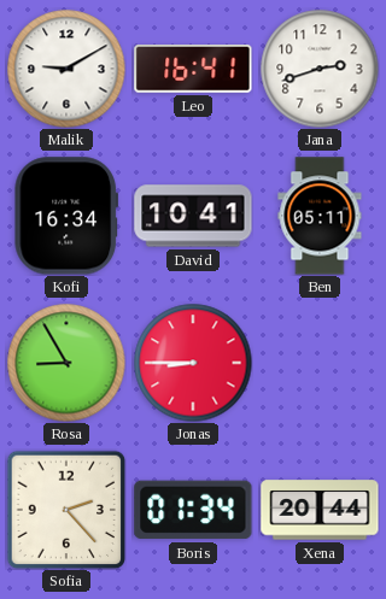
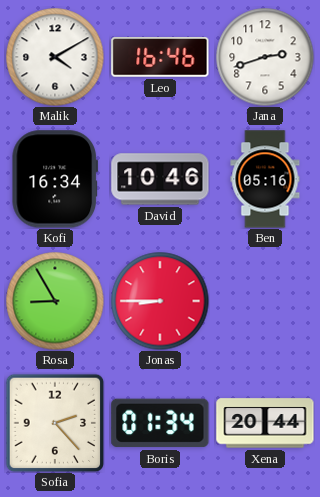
Malik: 9:10 -> 4:10 (55, 57)
Leo: 16:41 -> 16:46 (160, 58)
David: 10:41 -> 10:46 (160, 179)
Ben: 05:11 -> 05:16 (265, 179)
